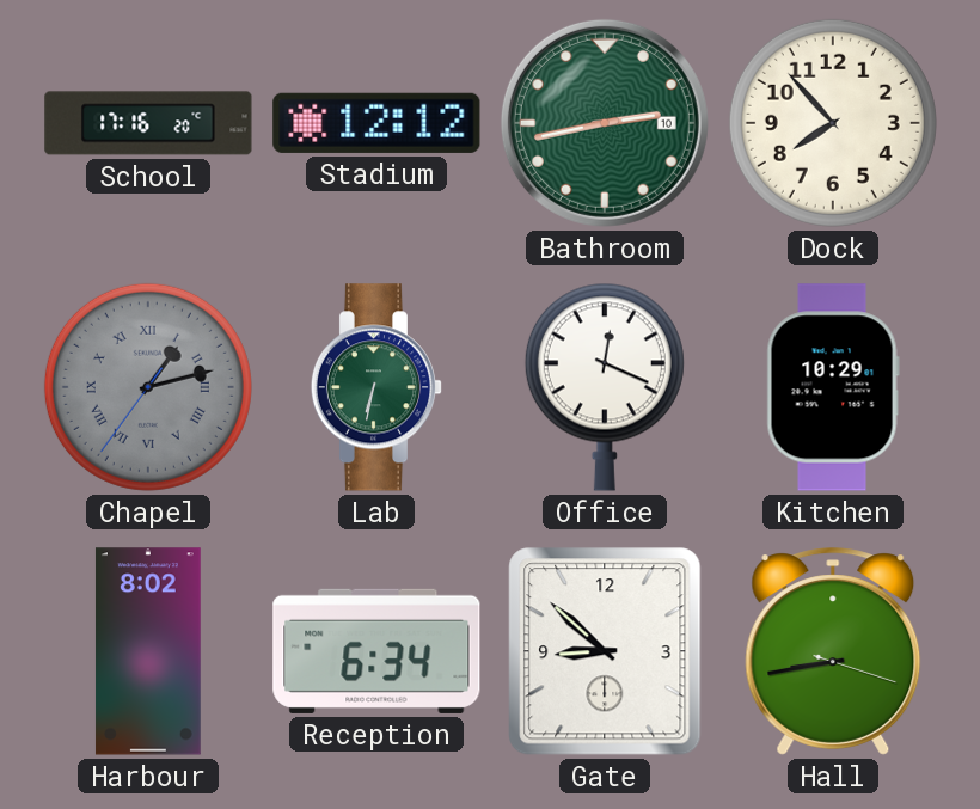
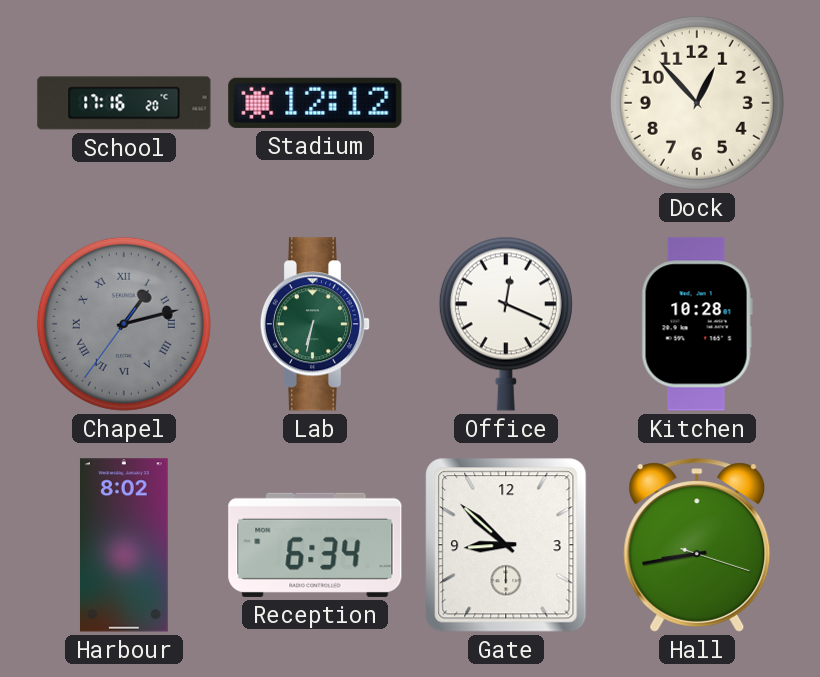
Bathroom: 2:43 -> none (605, 123)
Dock: 7:53 -> 12:53 (697, 103)
Kitchen: 10:29 -> 10:28 (697, 324)
